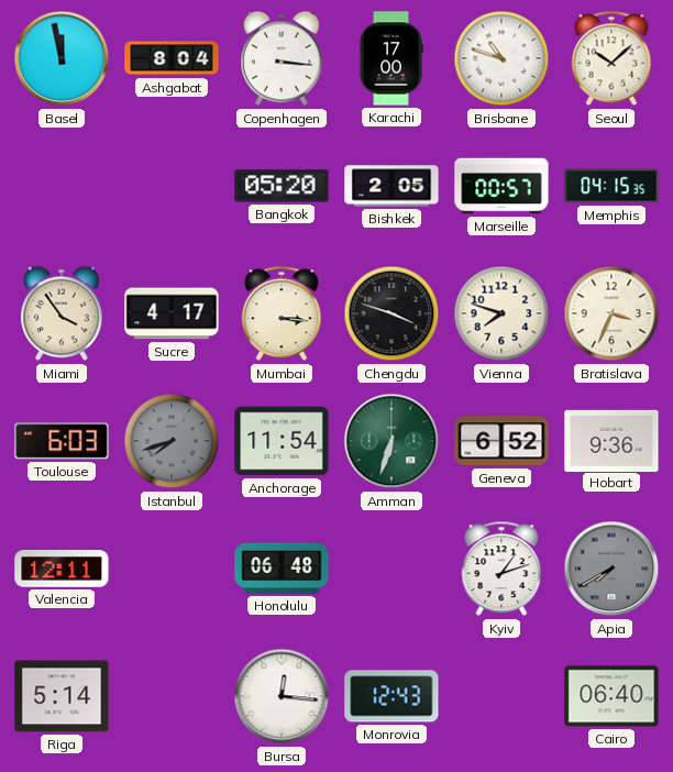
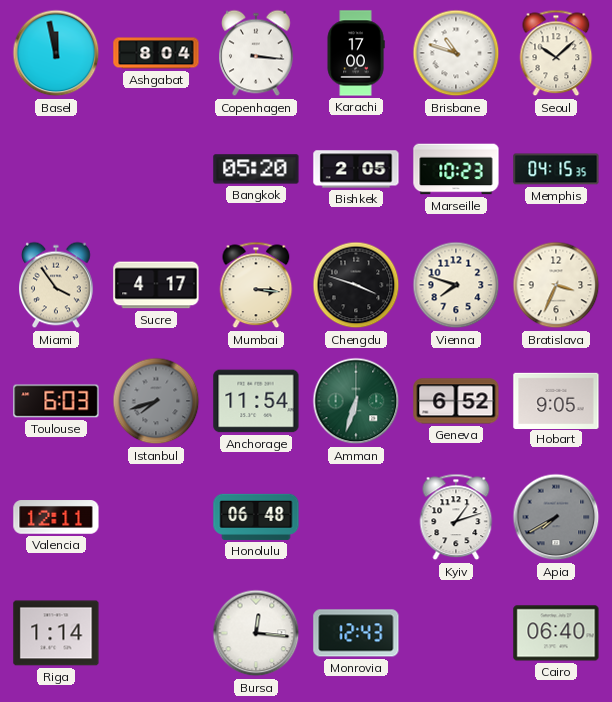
Marseille: 00:57 -> 10:23 (456, 169)
Hobart: 9:36 -> 9:05 (556, 400)
Riga: 5:14 -> 1:14 (56, 633)
